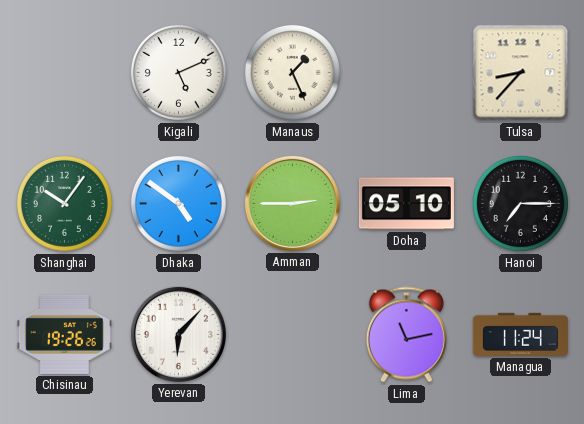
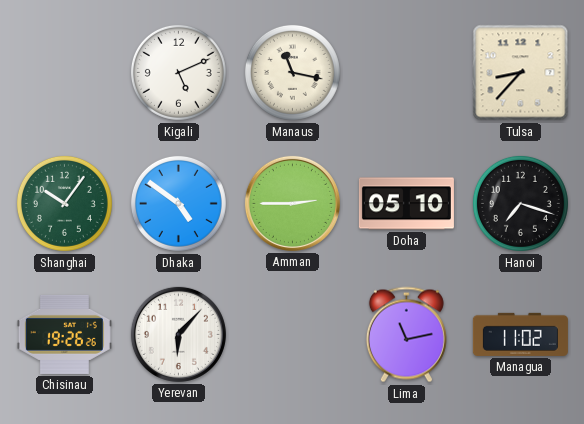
Manaus: 1:26 -> 11:17 (292, 72)
Hanoi: 7:15 -> 7:18 (520, 203)
Managua: 11:24 -> 11:02 (520, 334)
